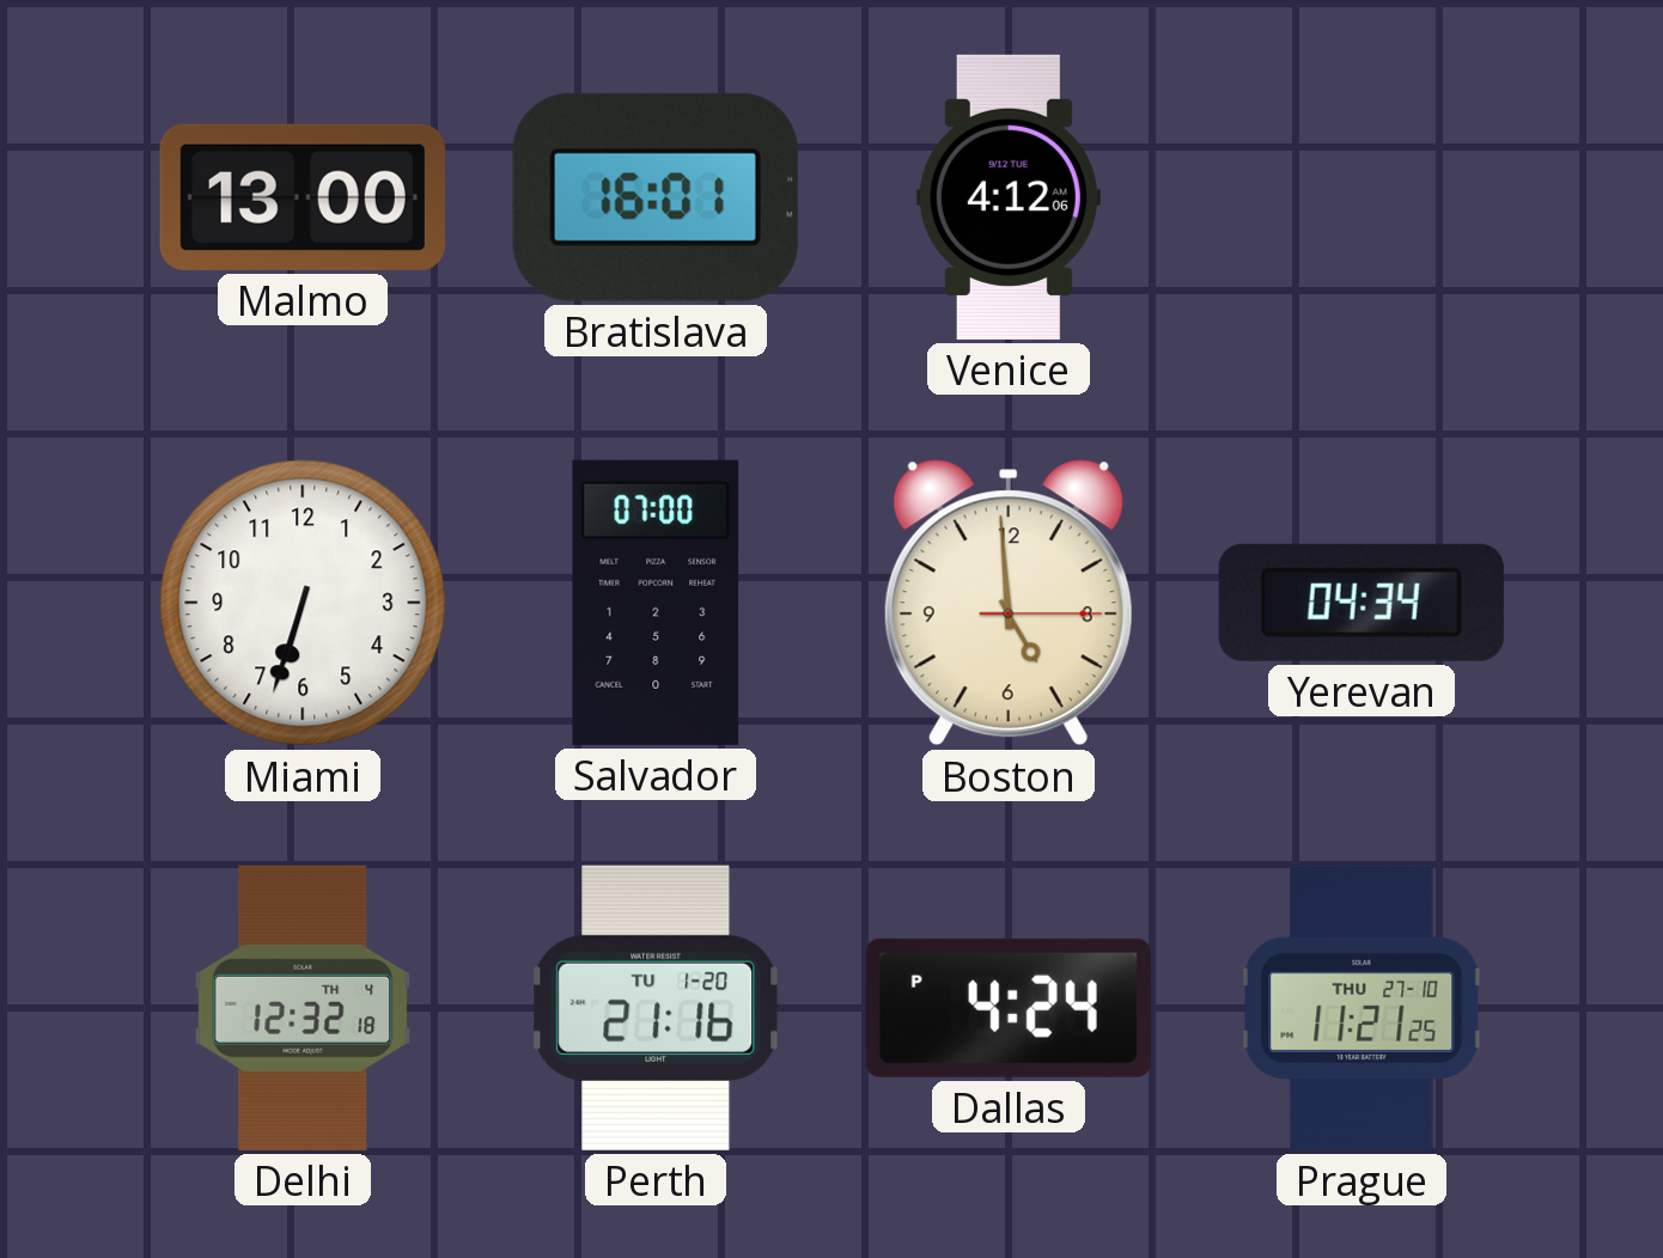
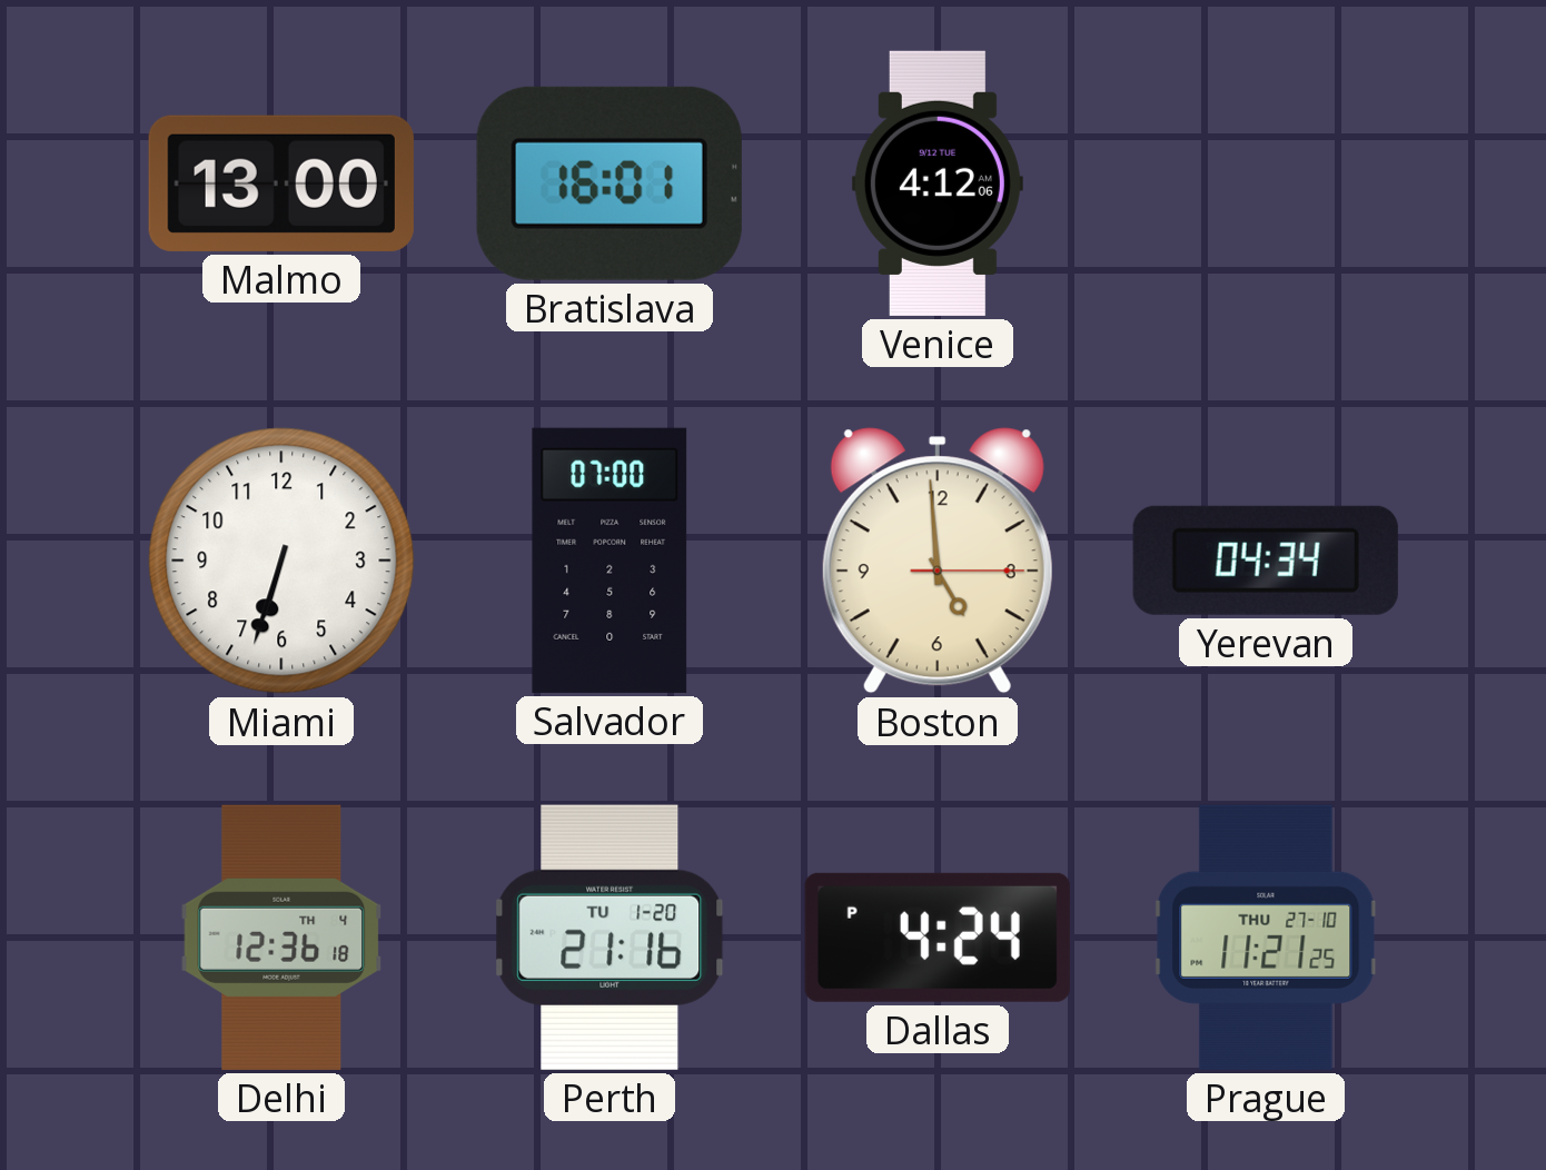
Delhi: 12:32 -> 12:36 (281, 938)
